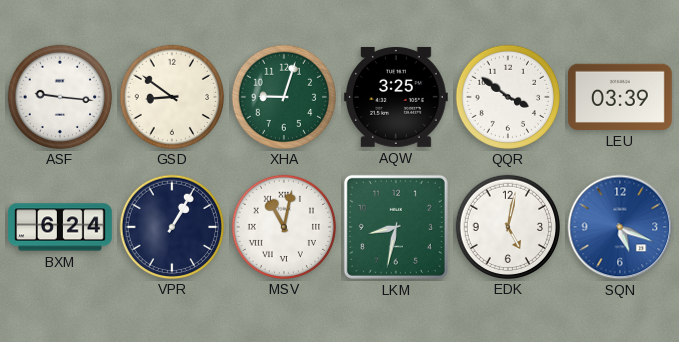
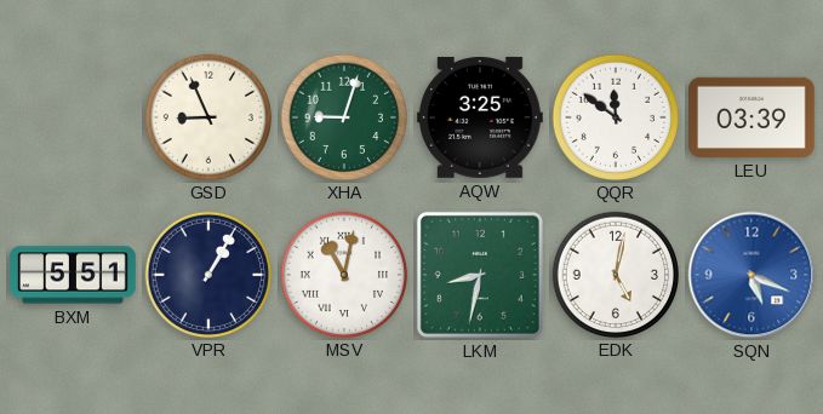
ASF: 9:16 -> none (59, 96)
GSD: 8:51 -> 8:56 (207, 116)
QQR: 3:51 -> 11:51 (615, 116)
BXM: 6:24 -> 5:51 (74, 275)
